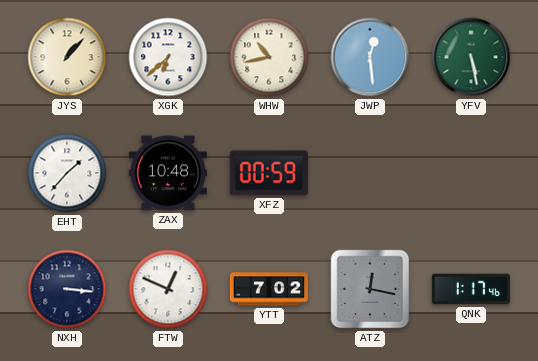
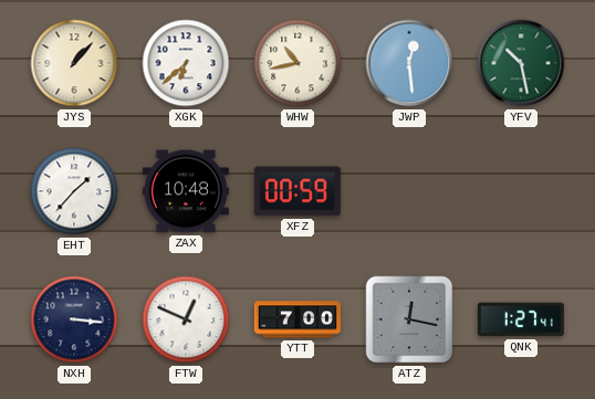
YFV: 5:28 -> 10:28 (521, 63)
YTT: 7:02 -> 7:00 (297, 319)
QNK: 1:17 -> 1:27 (521, 319)
